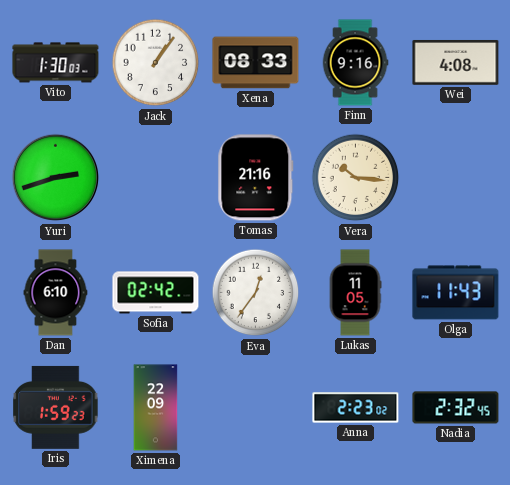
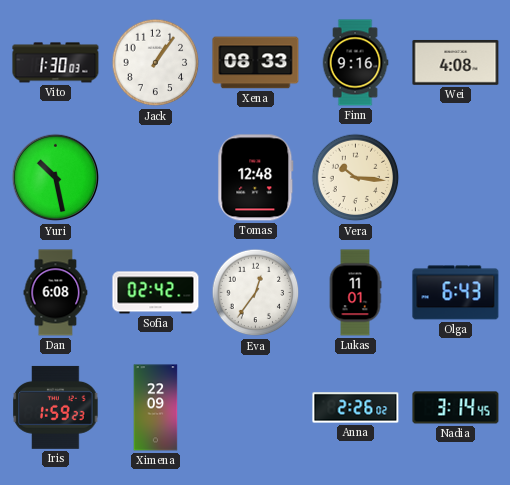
Yuri: 2:42 -> 10:28 (56, 178)
Tomas: 21:16 -> 12:48 (256, 178)
Dan: 6:10 -> 6:08 (56, 293)
Lukas: 11:05 -> 11:01 (355, 293)
Olga: 11:43 -> 6:43 (456, 293)
Anna: 2:23 -> 2:26 (356, 408)
Nadia: 2:32 -> 3:14 (456, 408)
